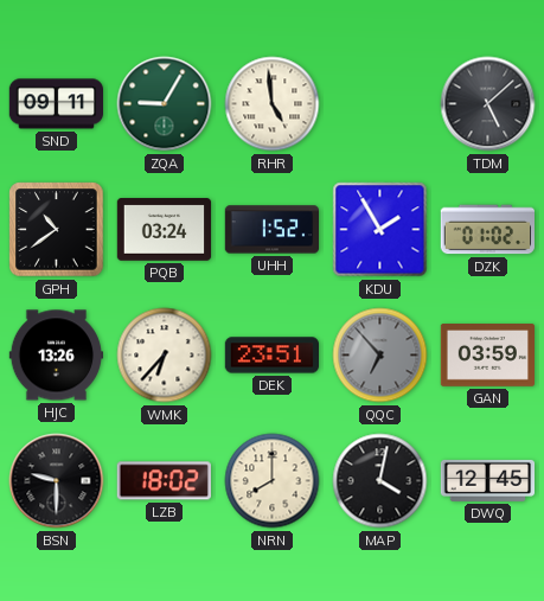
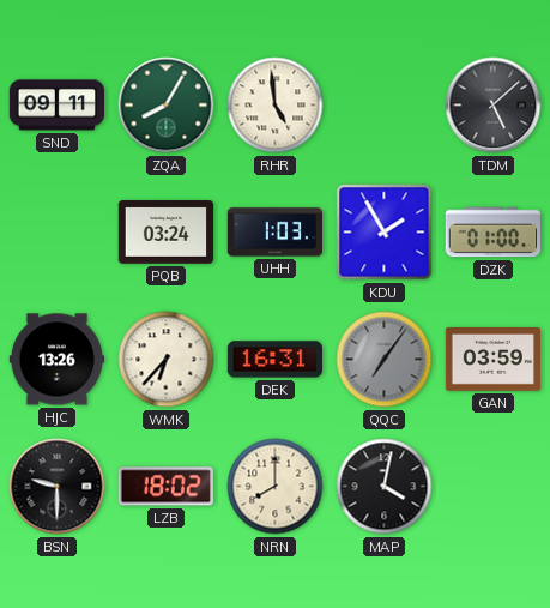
ZQA: 9:05 -> 8:05 (167, 106)
GPH: 10:39 -> none (57, 230)
UHH: 1:52 -> 1:03 (276, 233)
DZK: 01:02 -> 01:00 (492, 233)
DEK: 23:51 -> 16:31 (274, 360)
QQC: 6:53 -> 7:06 (385, 360)
DWQ: 12:45 -> none (488, 480)
